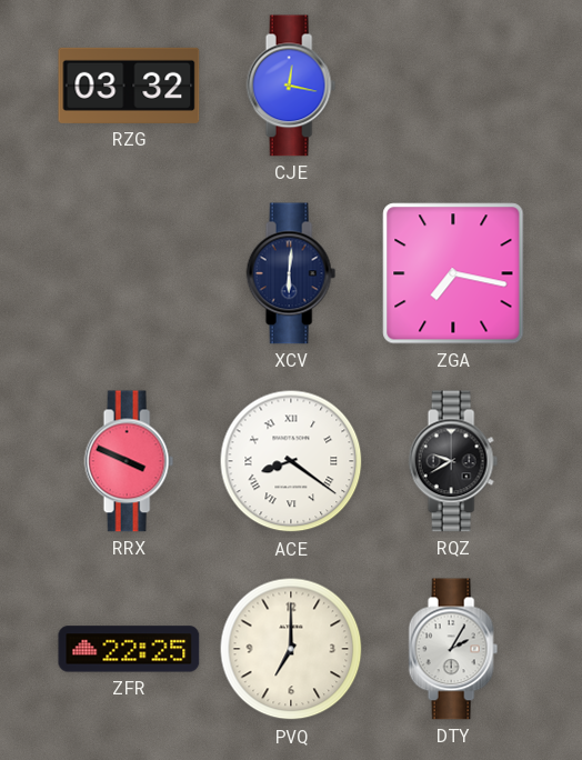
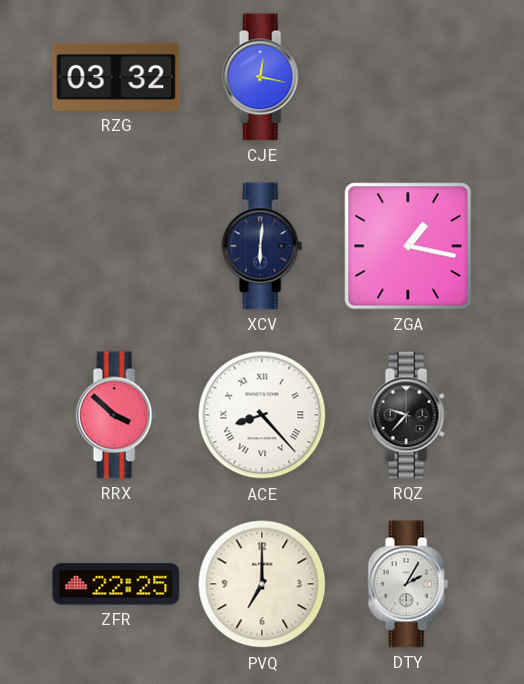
ZGA: 7:17 -> 1:17 (408, 246)
RRX: 3:49 -> 3:52 (116, 415)
ACE: 8:21 -> 8:23 (262, 415)
RQZ: 9:40 -> 9:37 (408, 415)
